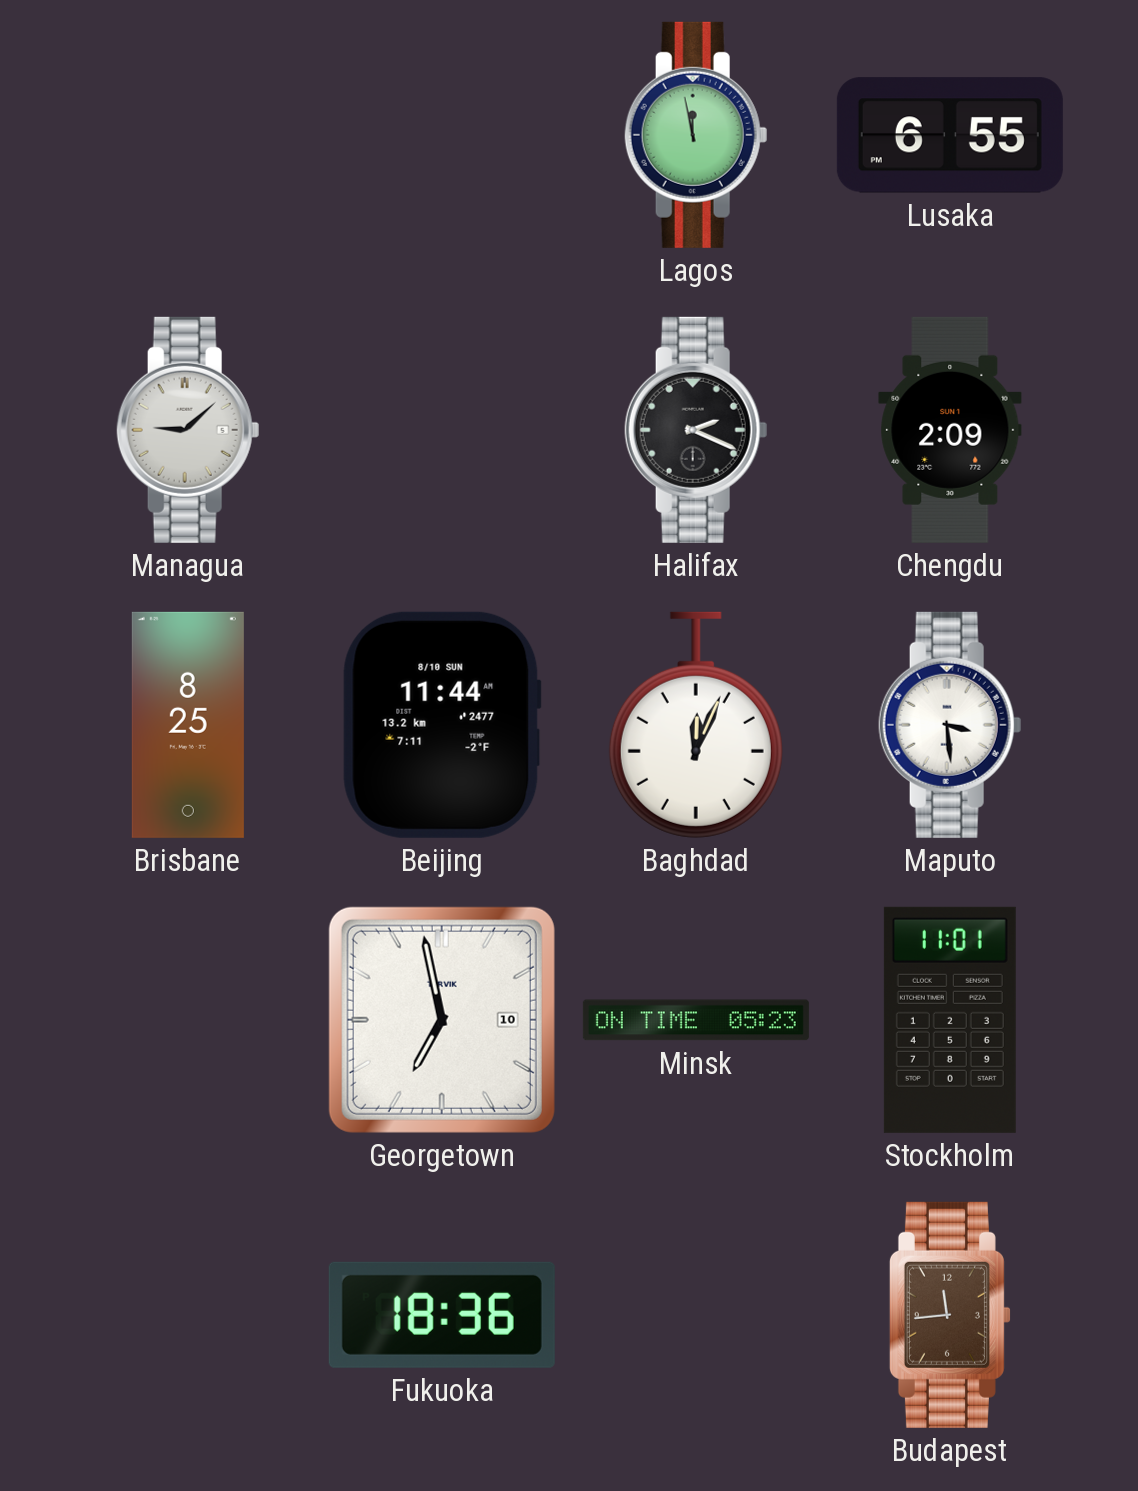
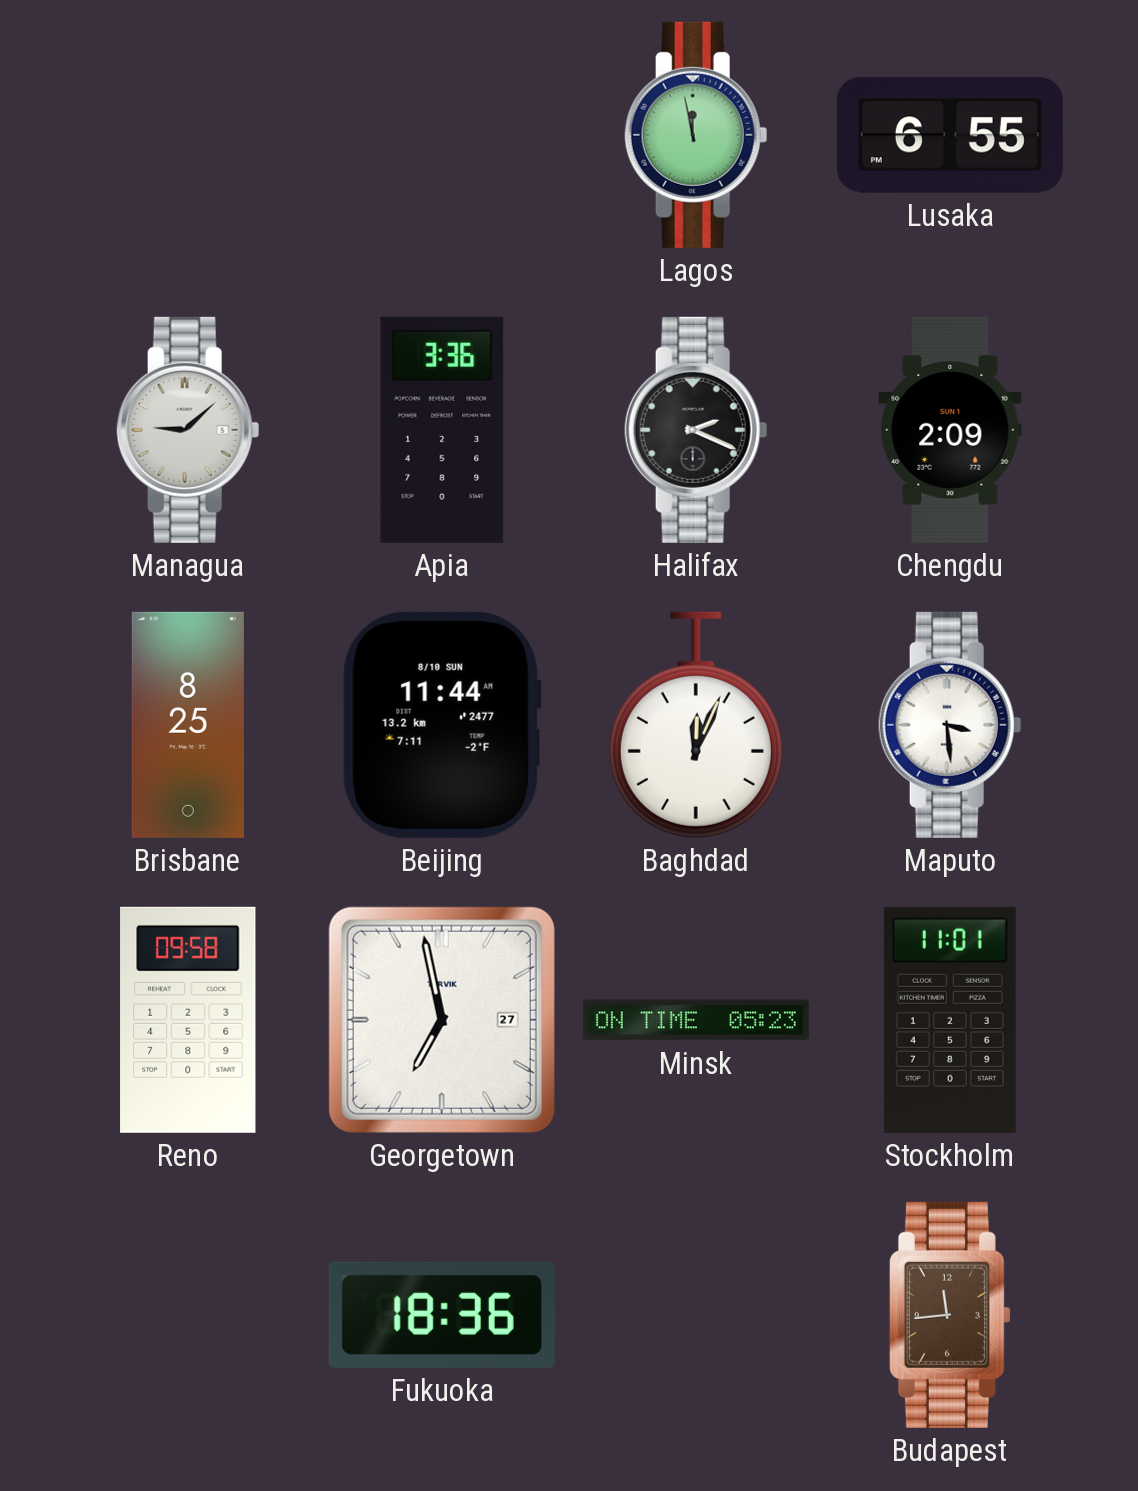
Apia: none -> 3:36 (442, 430)
Reno: none -> 09:58 (188, 1020)
Georgetown date: 10 -> 27 (442, 1020)
